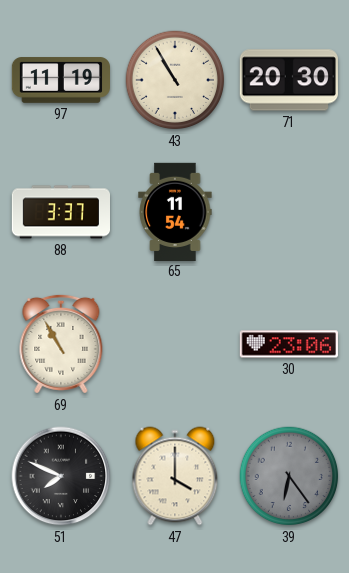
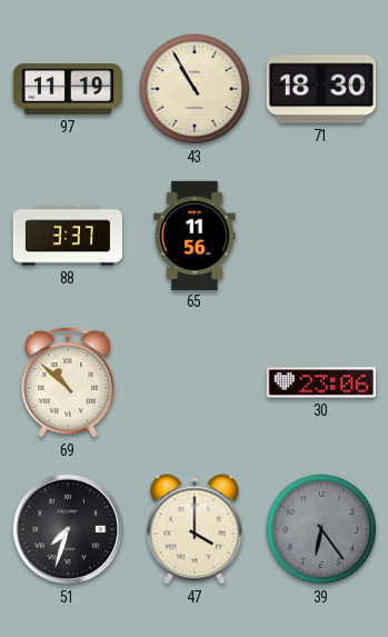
71: 20:30 -> 18:30 (321, 89)
65: 11:54 -> 11:56 (195, 235)
69: 10:55 -> 10:52 (68, 382)
51: 7:49 -> 7:33 (68, 529)
